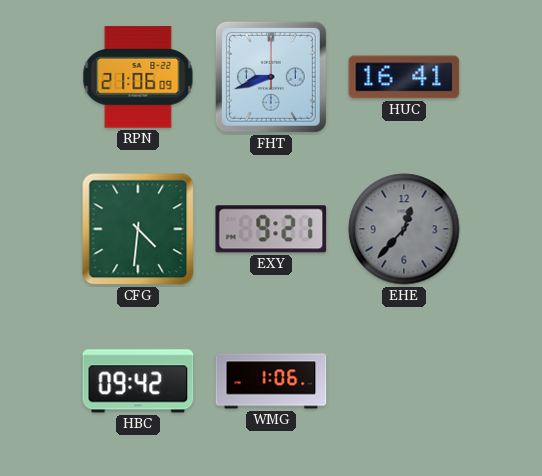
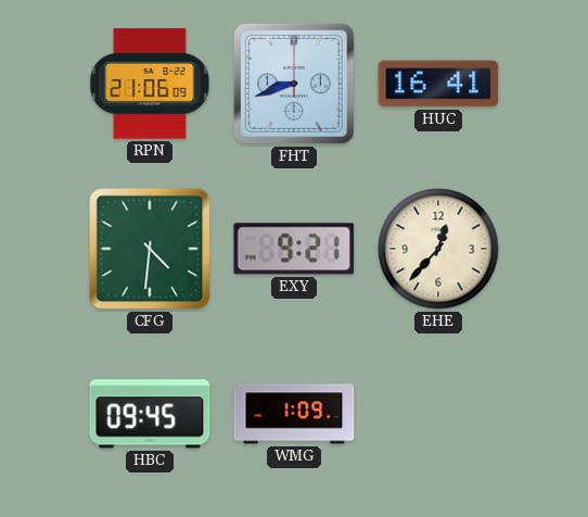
EHE dial: grey -> cream (438, 249)
HBC: 09:42 -> 09:45 (150, 414)
WMG: 1:06 -> 1:09 (294, 414)
